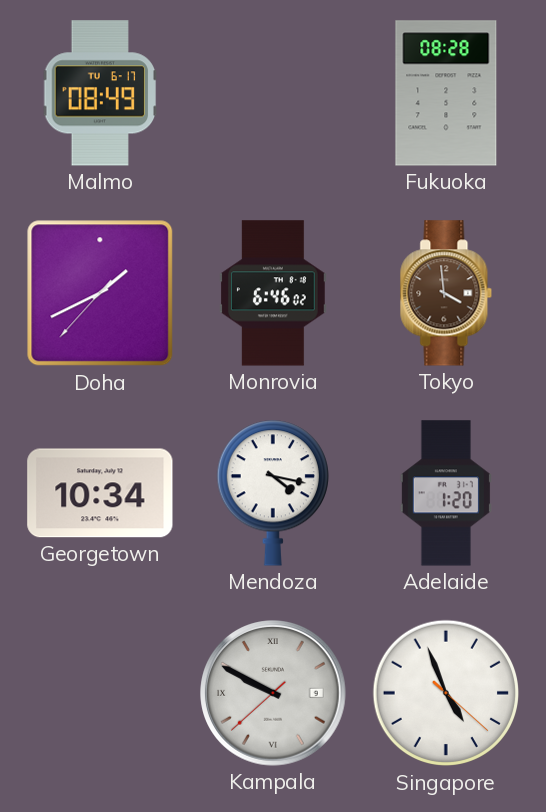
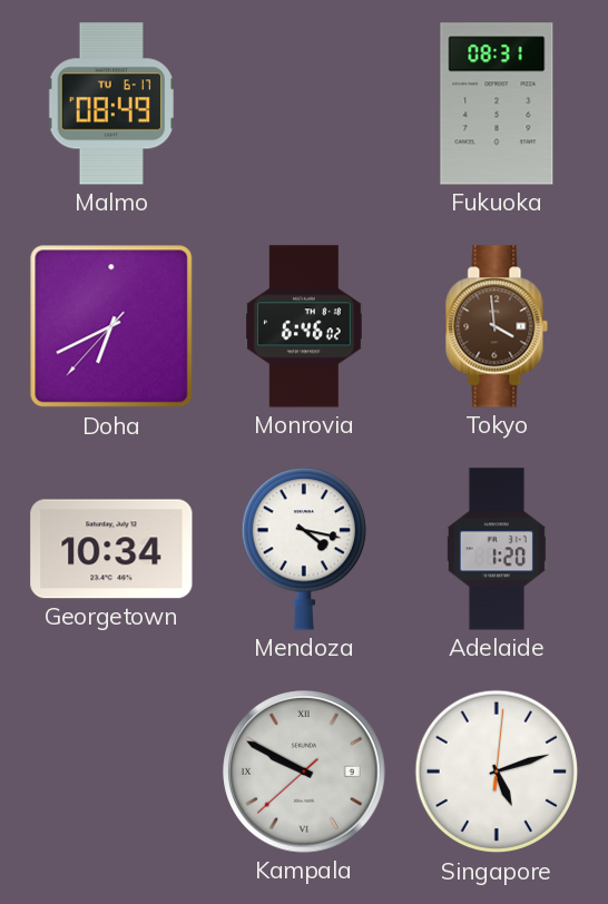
Fukuoka: 08:28 -> 08:31 (497, 104)
Doha: 1:40 -> 6:40 (111, 326)
Singapore: 4:56 -> 5:12 (497, 772)
